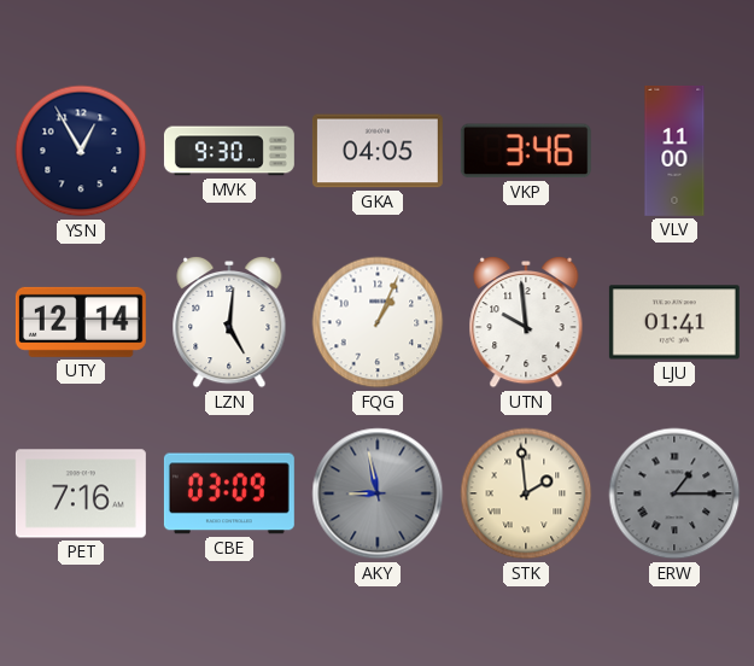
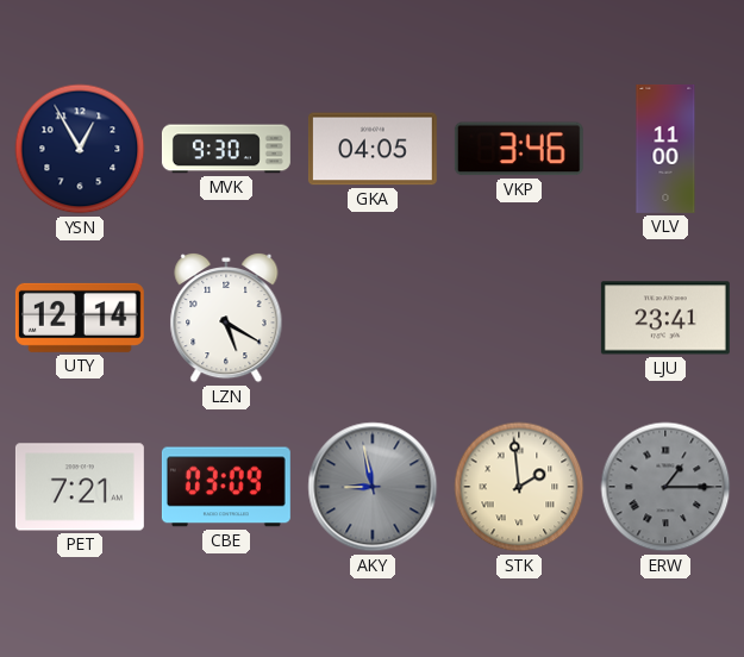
LZN: 5:01 -> 5:20 (226, 318)
FQG: 1:04 -> none (378, 322)
UTN: 9:59 -> none (526, 322)
LJU: 01:41 -> 23:41 (665, 318)
PET: 7:16 -> 7:21 (80, 487)
